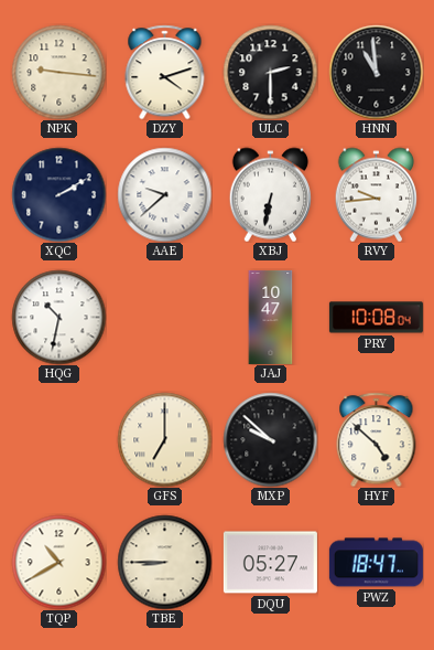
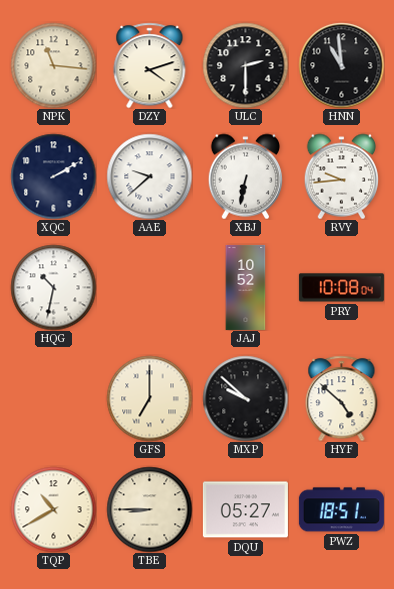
NPK: 9:16 -> 11:16 (53, 65)
JAJ: 10:47 -> 10:52 (246, 287)
PWZ: 18:47 -> 18:51 (341, 510)
